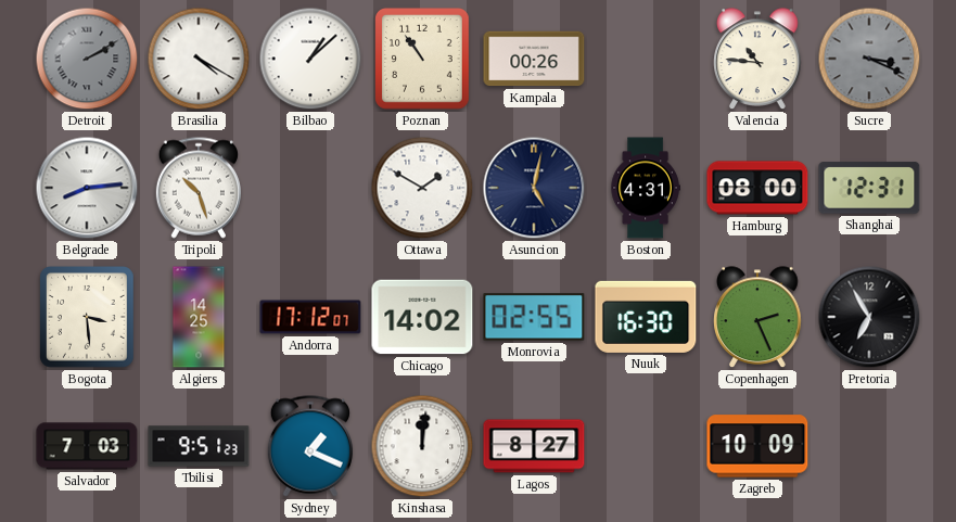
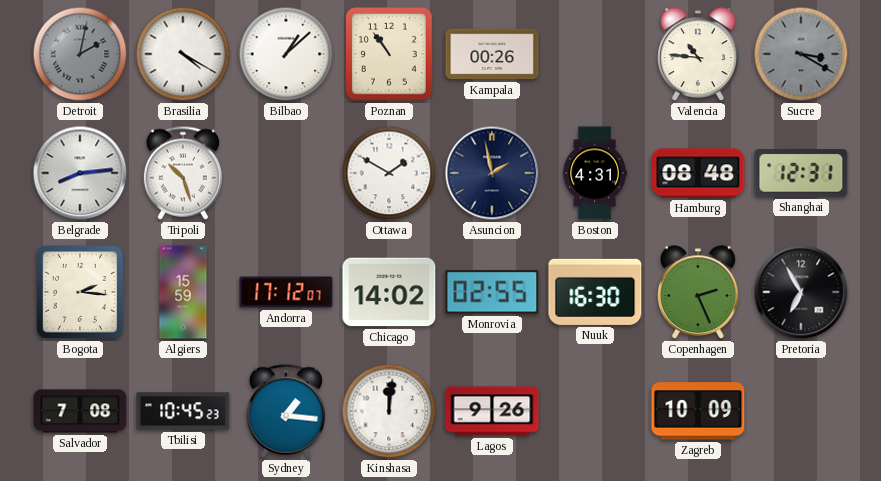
Detroit: 2:10 -> 2:02 (80, 54)
Sucre: 3:19 -> 3:20 (801, 54)
Asuncion: 5:02 -> 1:58 (492, 173)
Hamburg: 08:00 -> 08:48 (698, 173)
Bogota: 3:29 -> 2:16 (81, 293)
Algiers: 14:25 -> 15:59 (183, 292)
Salvador: 7:03 -> 7:08 (80, 411)
Tbilisi: 9:51 -> 10:45 (183, 411)
Sydney: 1:19 -> 1:16 (286, 411)
Lagos: 8:27 -> 9:26 (492, 411)
